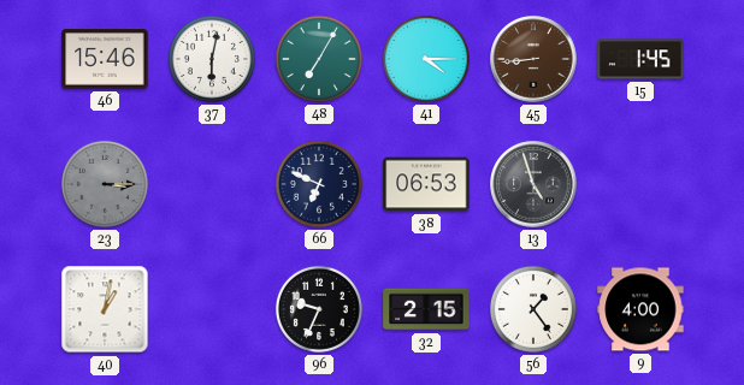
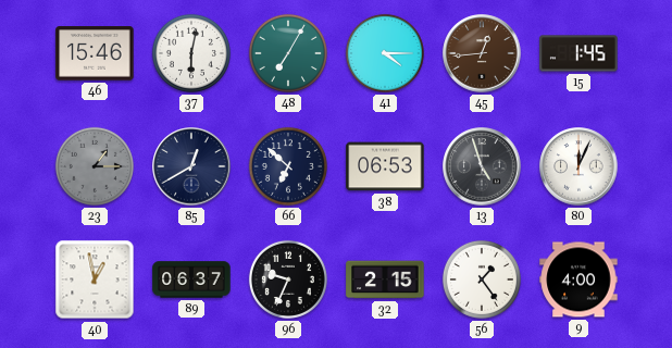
45: 8:44 -> 12:44 (482, 53)
23: 3:15 -> 1:15 (95, 166)
85: none -> 12:40 (191, 166)
66: 6:49 -> 6:52 (288, 166)
80: none -> 12:04 (578, 166)
40: 1:02 -> 12:58 (95, 279)
89: none -> 06:37 (191, 279)
